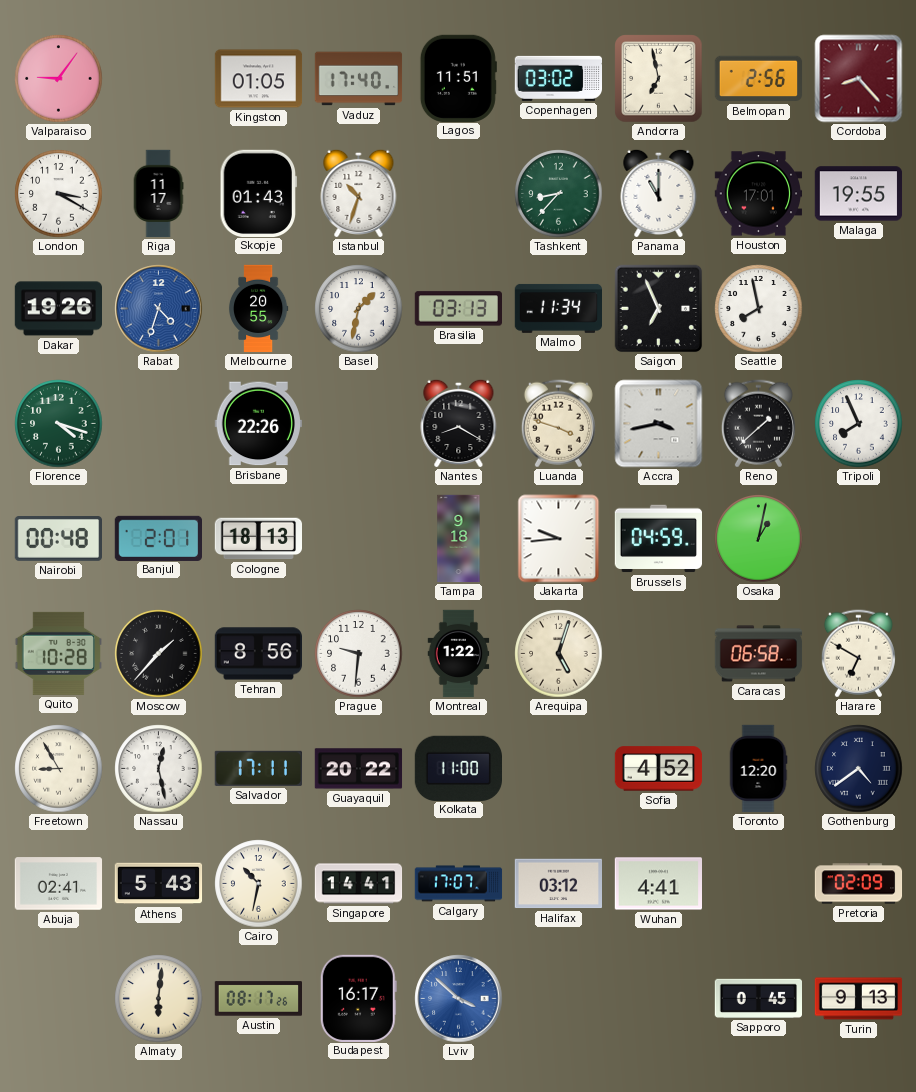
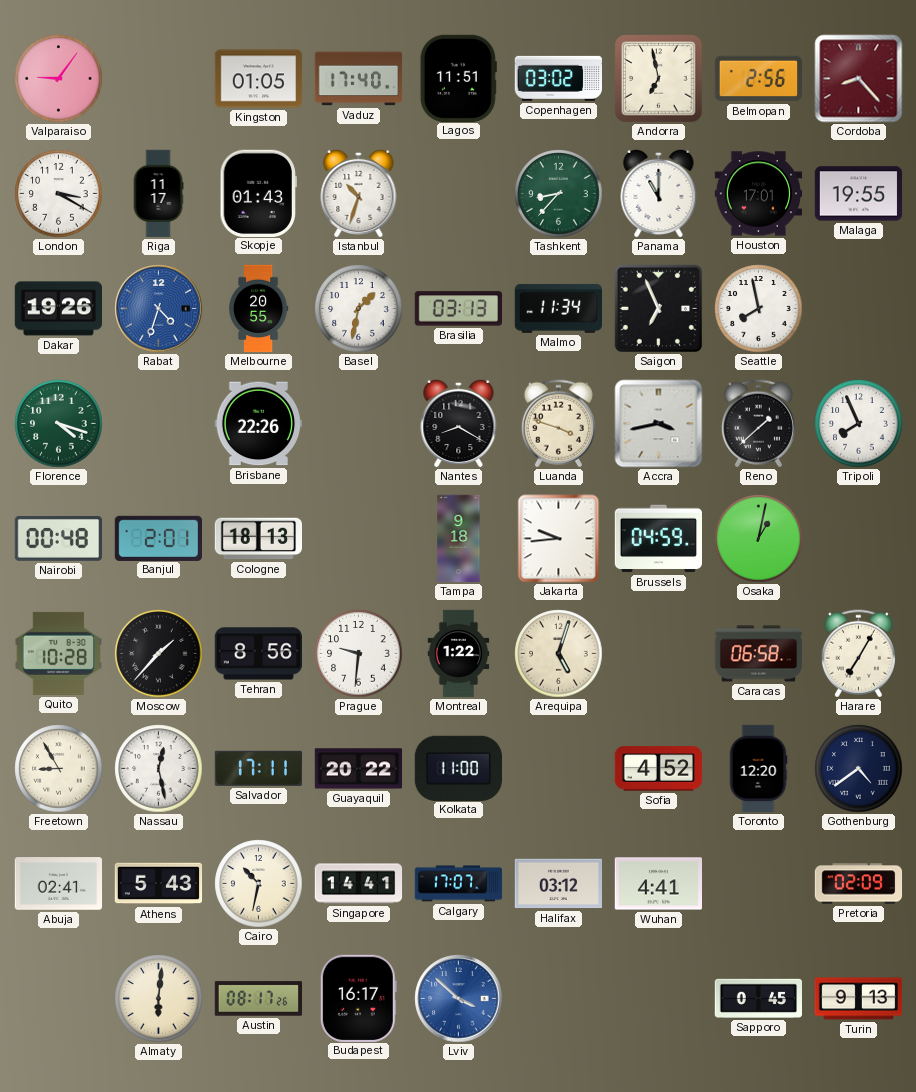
Harare: 6:50 -> 7:05 (858, 654)
